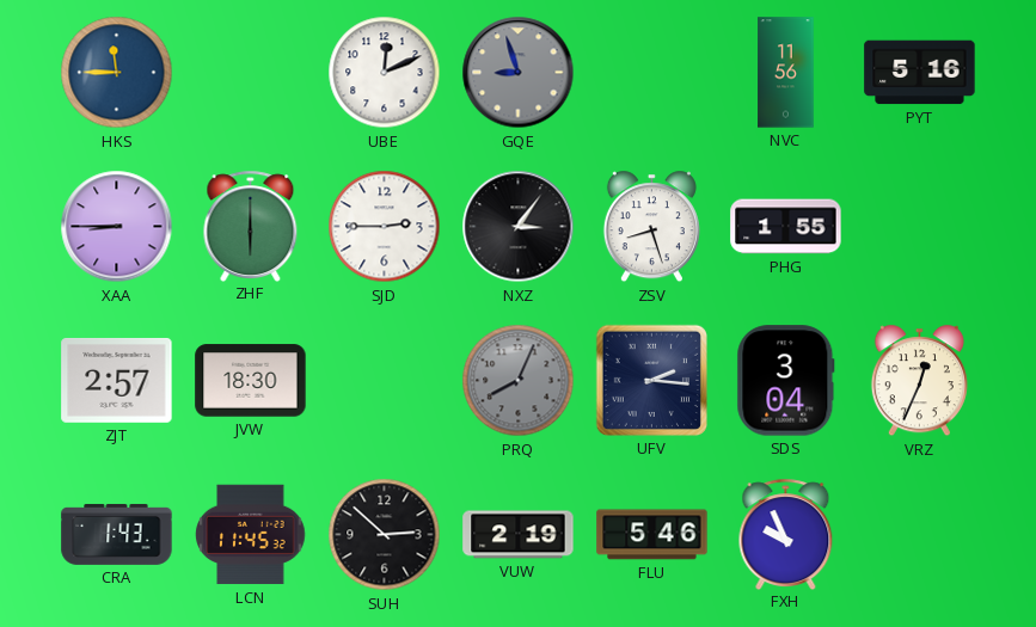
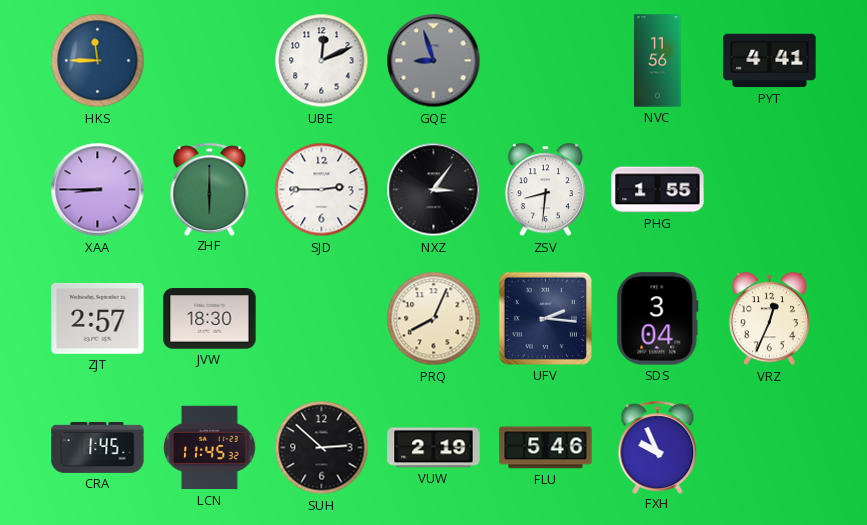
PYT: 5:16 -> 4:41 (770, 61)
ZSV: 8:27 -> 8:31 (545, 190)
PRQ dial: grey -> cream (434, 319)
CRA: 1:43 -> 1:45 (98, 447)
